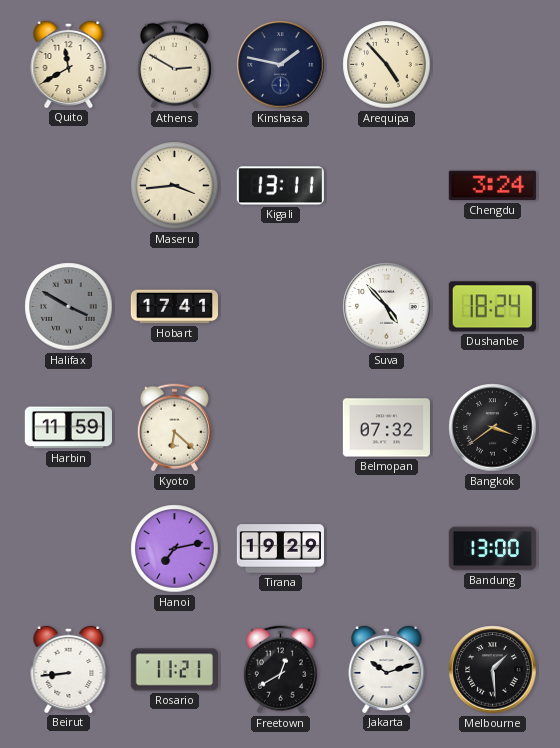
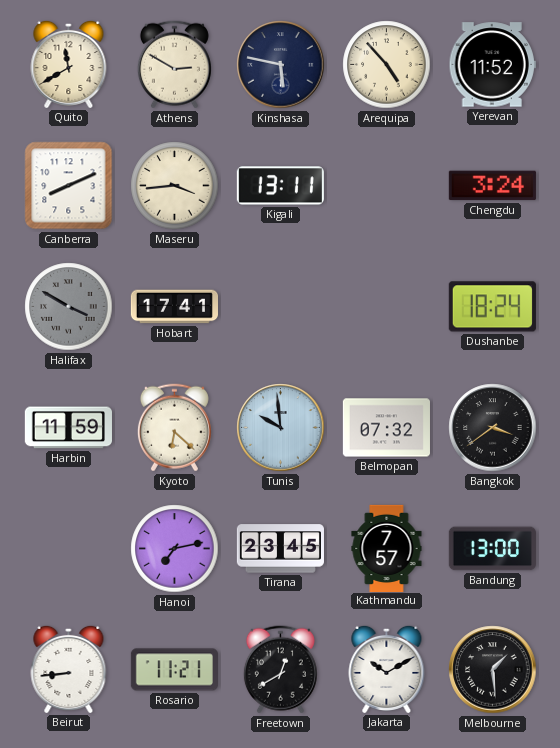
Kinshasa: 1:47 -> 5:47 (281, 65)
Yerevan: none -> 11:52 (492, 65)
Canberra: none -> 8:11 (69, 186)
Suva: 4:53 -> none (387, 307)
Tunis: none -> 9:59 (281, 428)
Tirana: 19:29 -> 23:45 (280, 549)
Kathmandu: none -> 7:57 (387, 548)
Jakarta: 10:12 -> 10:10 (387, 669)
